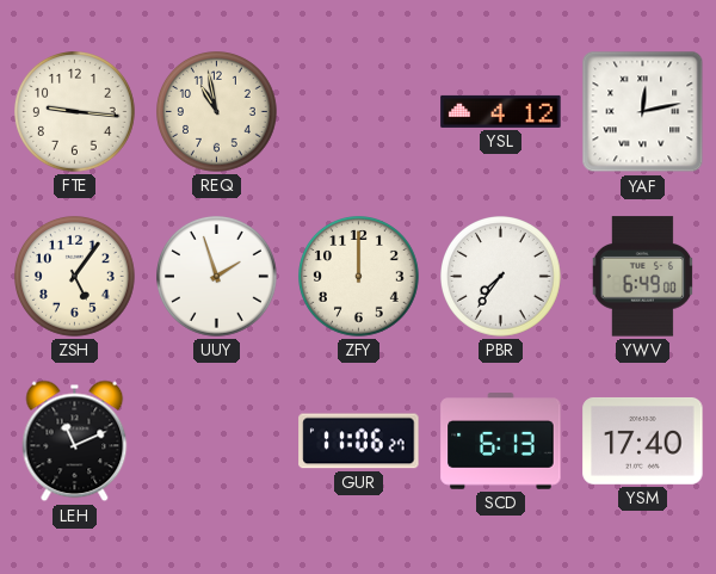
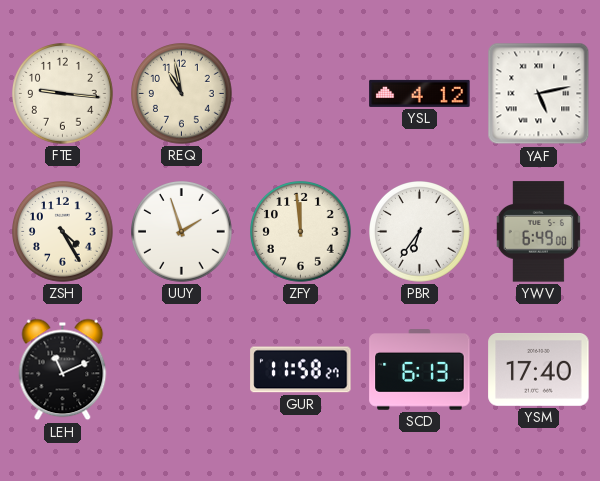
YAF: 12:13 -> 5:13 (539, 94)
ZSH: 5:06 -> 4:25 (63, 232)
ZFY: 12:00 -> 11:59 (301, 232)
PBR: 7:36 -> 6:36 (420, 232)
GUR: 11:06 -> 11:58 (301, 370)
